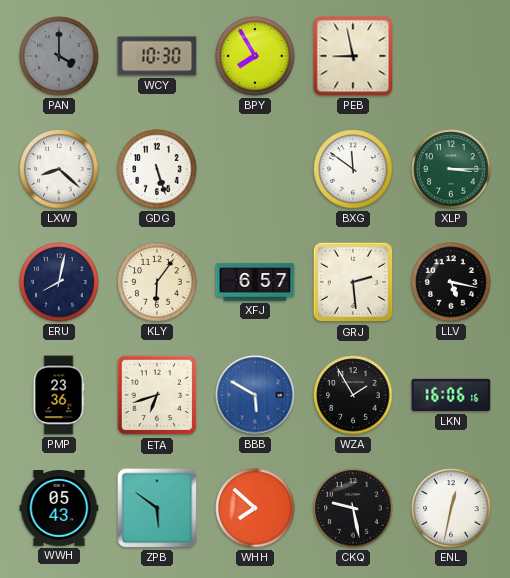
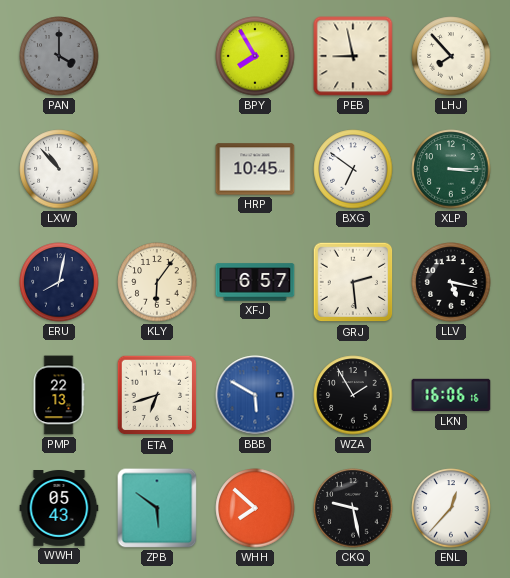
WCY: 10:30 -> none (157, 56)
LHJ: none -> 7:53 (451, 56)
LXW: 8:22 -> 10:53 (59, 169)
GDG: 5:27 -> none (157, 169)
HRP: none -> 10:45 (255, 169)
BXG: 11:51 -> 6:51 (353, 169)
PMP: 23:36 -> 22:13 (59, 395)
ENL: 12:32 -> 12:37 (451, 508)
